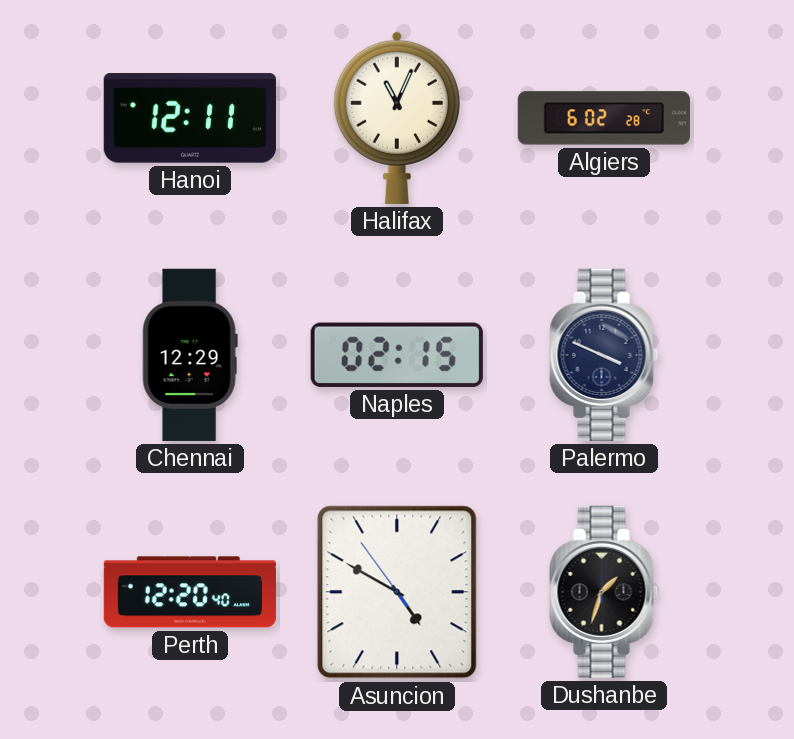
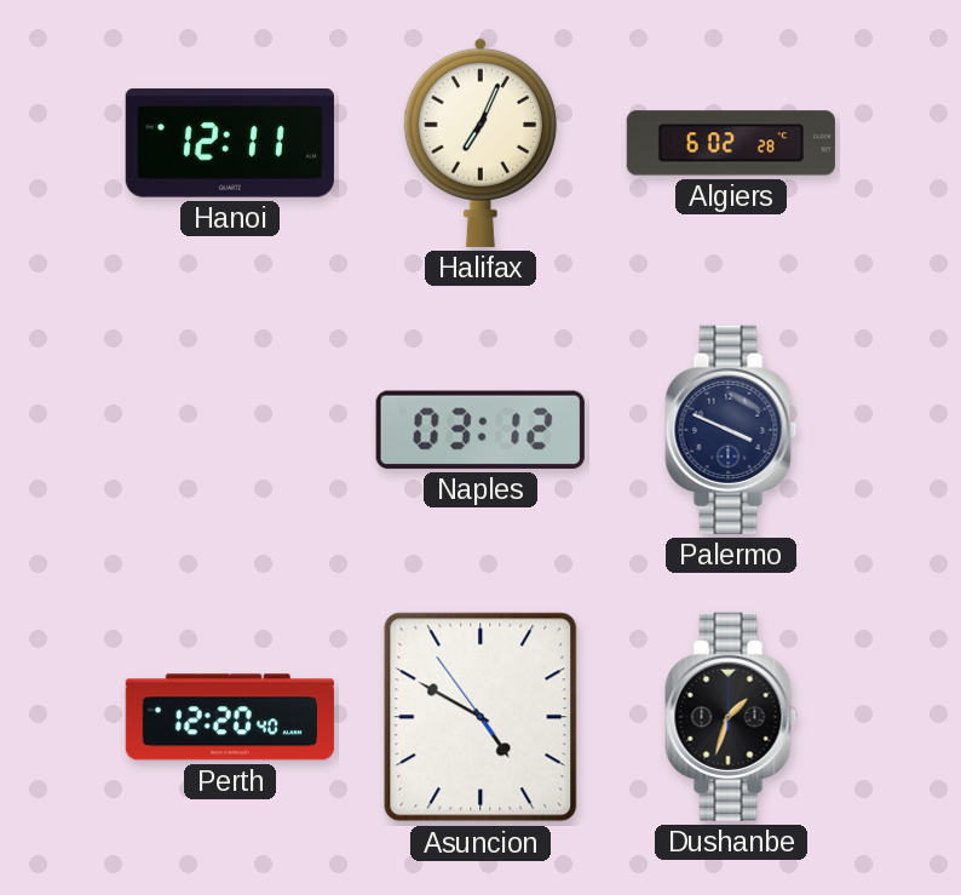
Halifax: 11:04 -> 7:04 (480, 143)
Chennai: 12:29 -> none (190, 355)
Naples: 02:15 -> 03:12 (480, 430)
